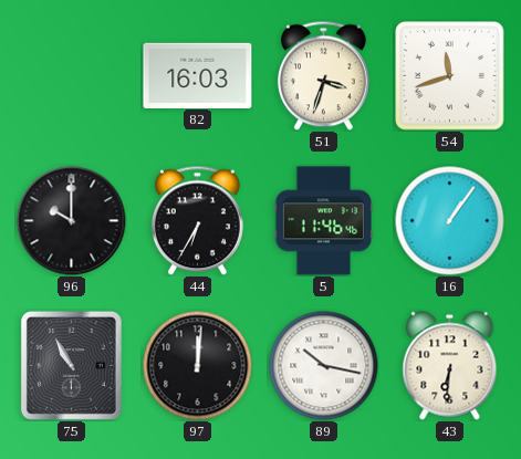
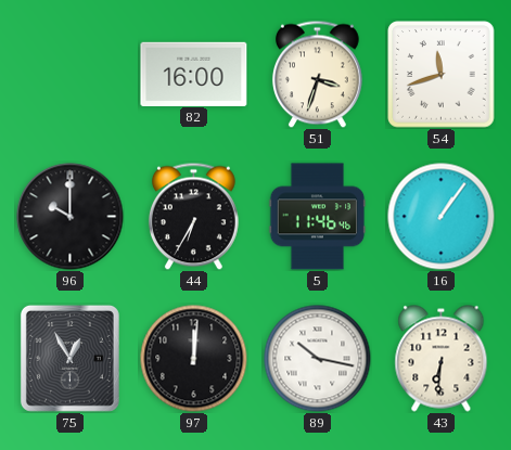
82: 16:03 -> 16:00 (194, 74)
75: 10:55 -> 12:55 (69, 358)
